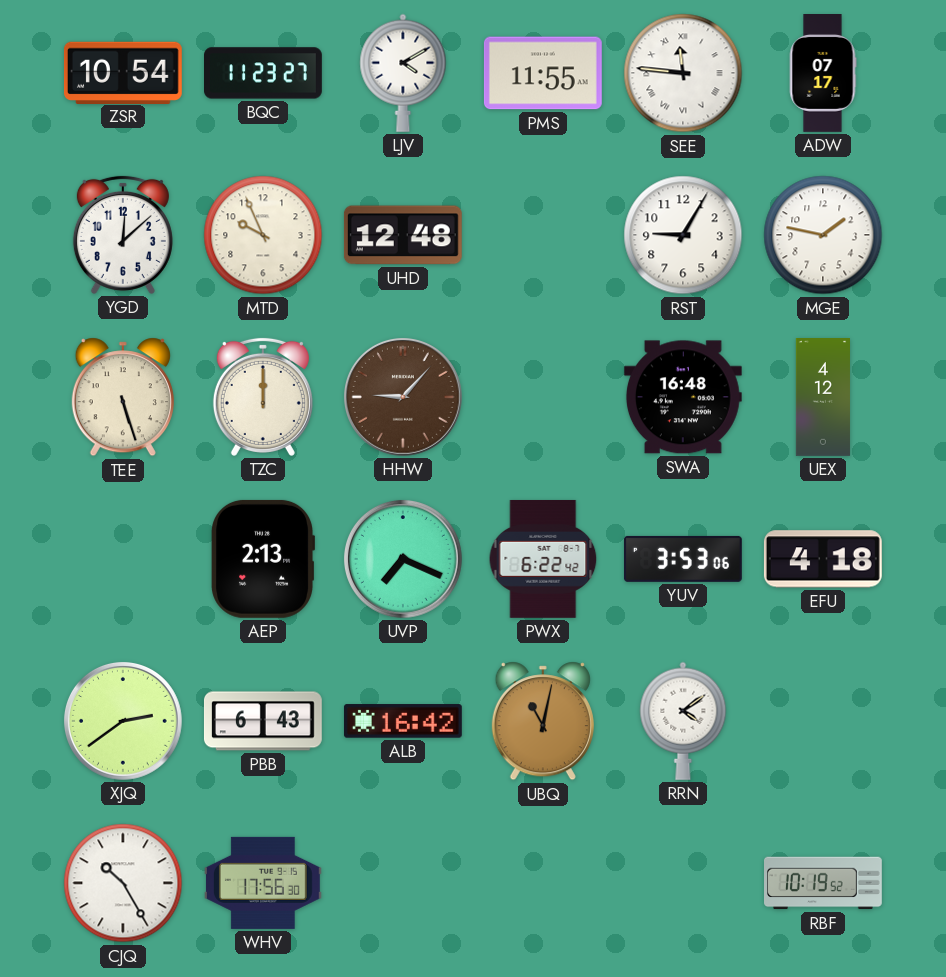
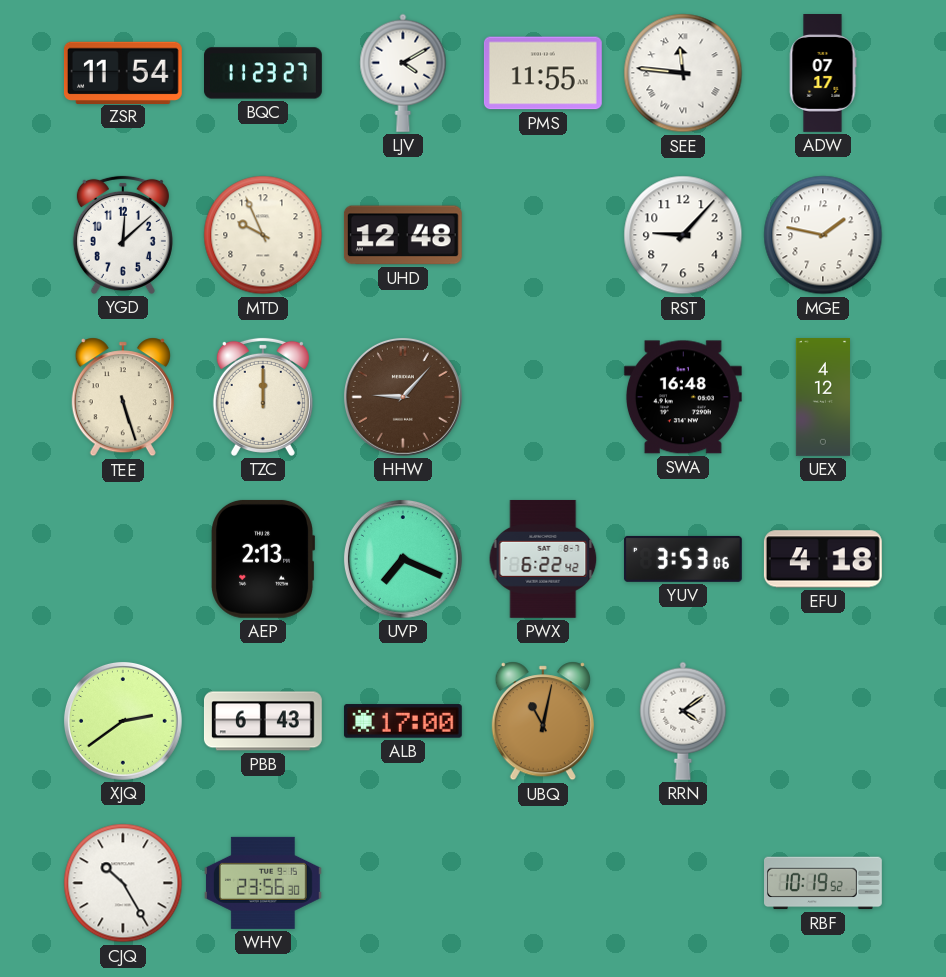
ZSR: 10:54 -> 11:54 (123, 72)
RST: 9:05 -> 9:07 (683, 235)
ALB: 16:42 -> 17:00 (403, 721)
WHV: 17:56 -> 23:56 (263, 883)
